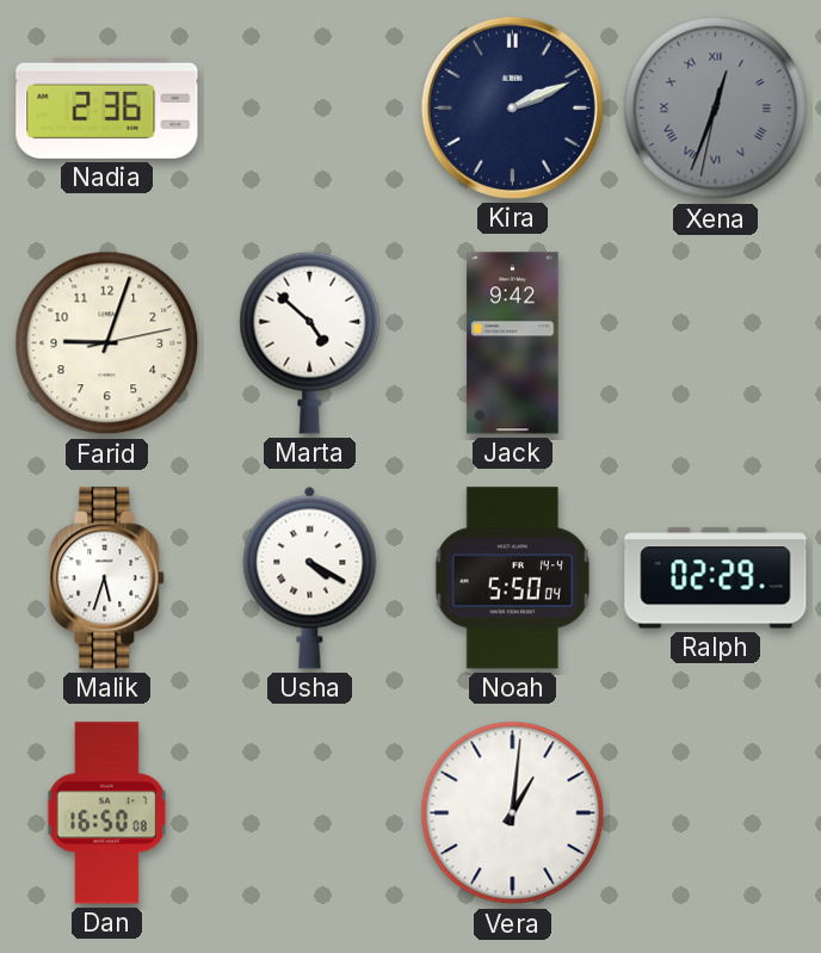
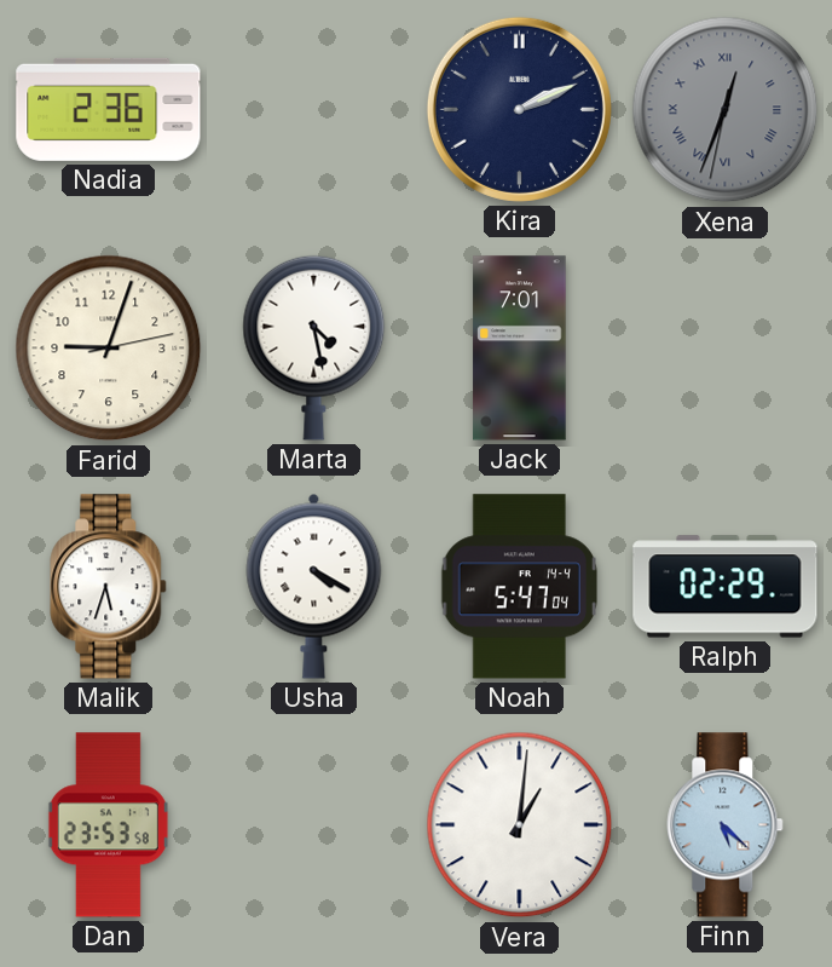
Marta: 4:52 -> 4:28 (314, 347)
Jack: 9:42 -> 7:01 (520, 349)
Noah: 5:50 -> 5:47 (519, 587)
Dan: 16:50 -> 23:53 (108, 825)
Finn: none -> 5:22 (726, 825)
